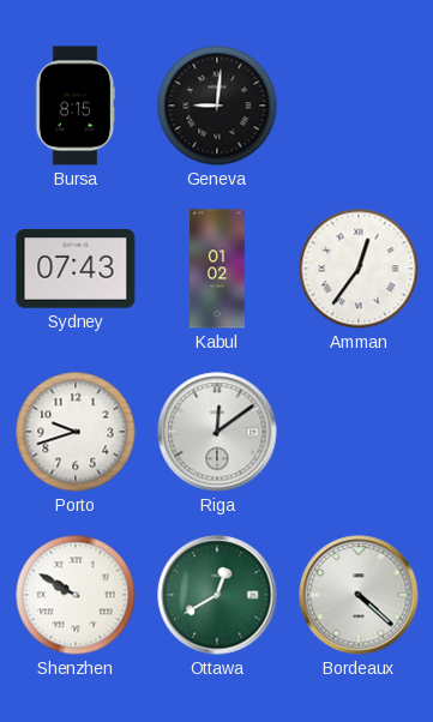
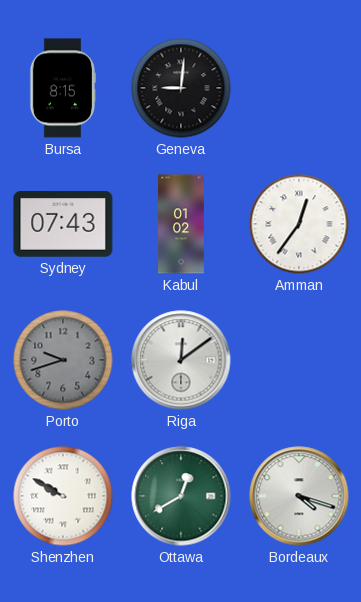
Porto dial: white -> grey (63, 360)
Bordeaux: 4:22 -> 4:18 (299, 496)
